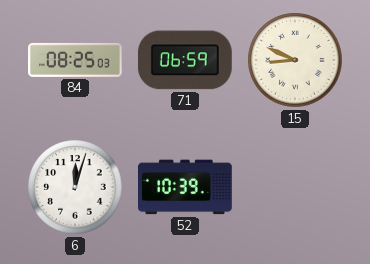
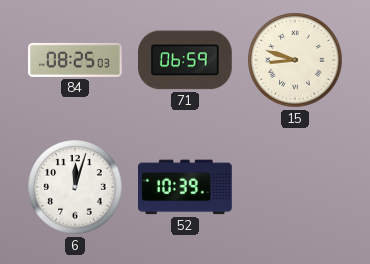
15: 8:49 -> 8:48 (295, 60)
